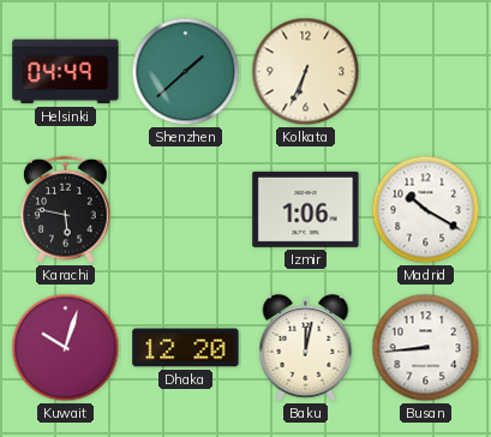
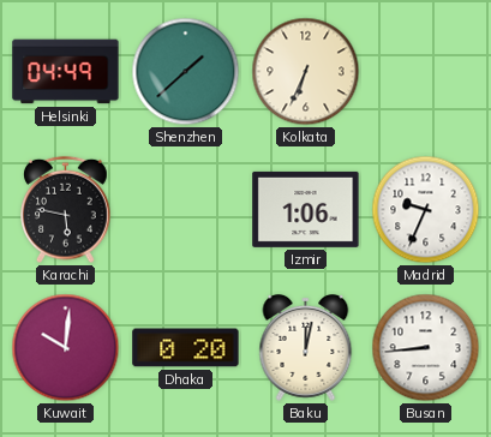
Madrid: 10:20 -> 9:34 (426, 210)
Kuwait: 10:03 -> 10:01 (66, 348)
Dhaka: 12:20 -> 0:20 (186, 348)
